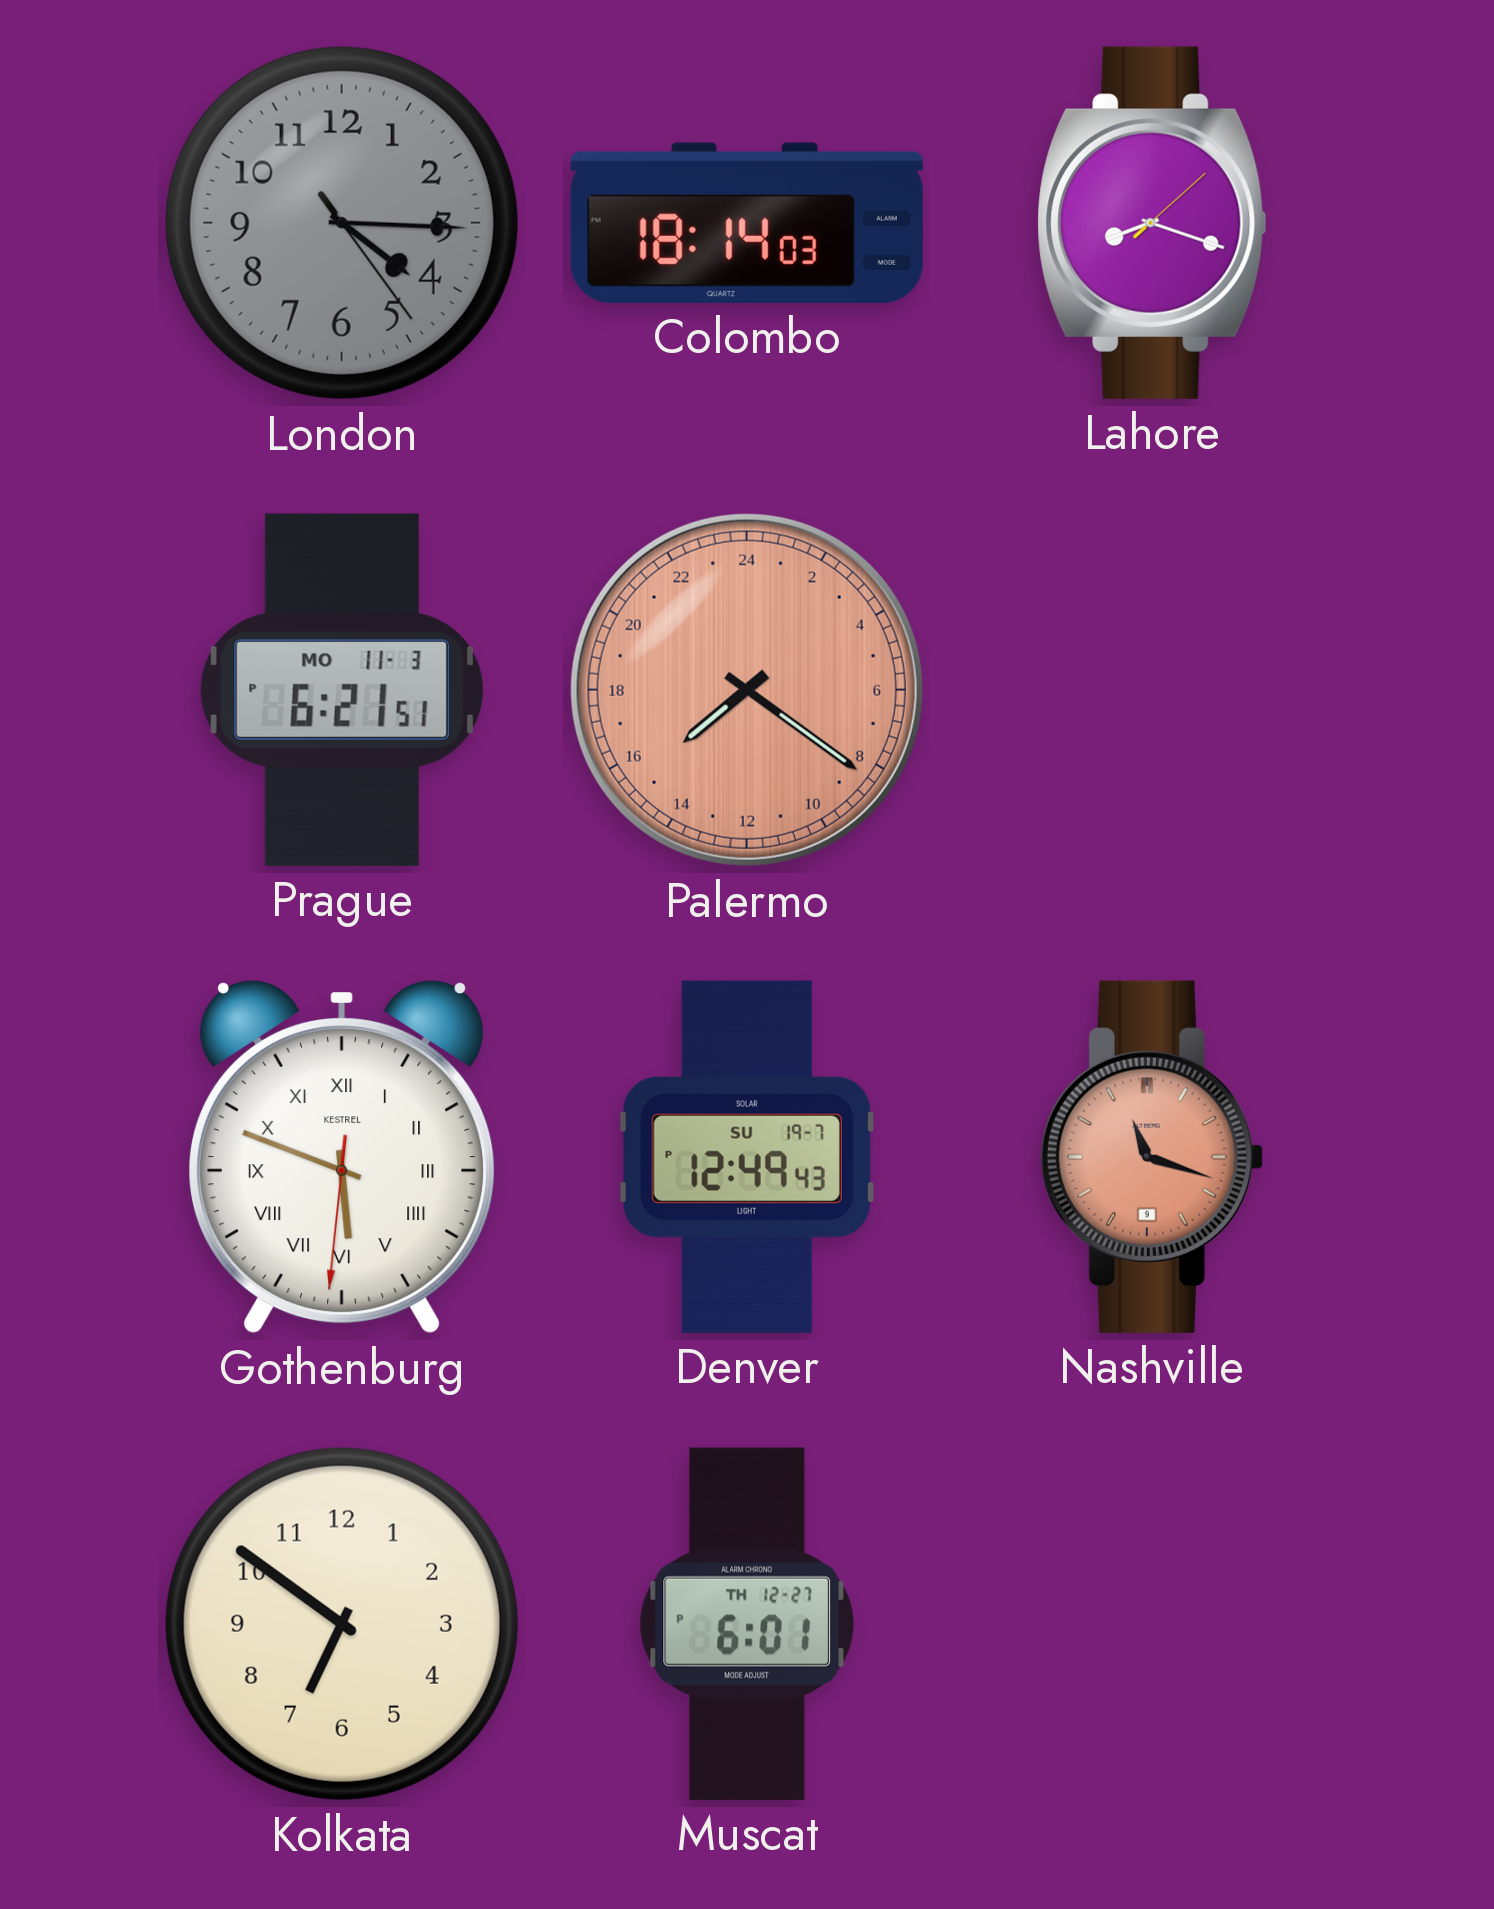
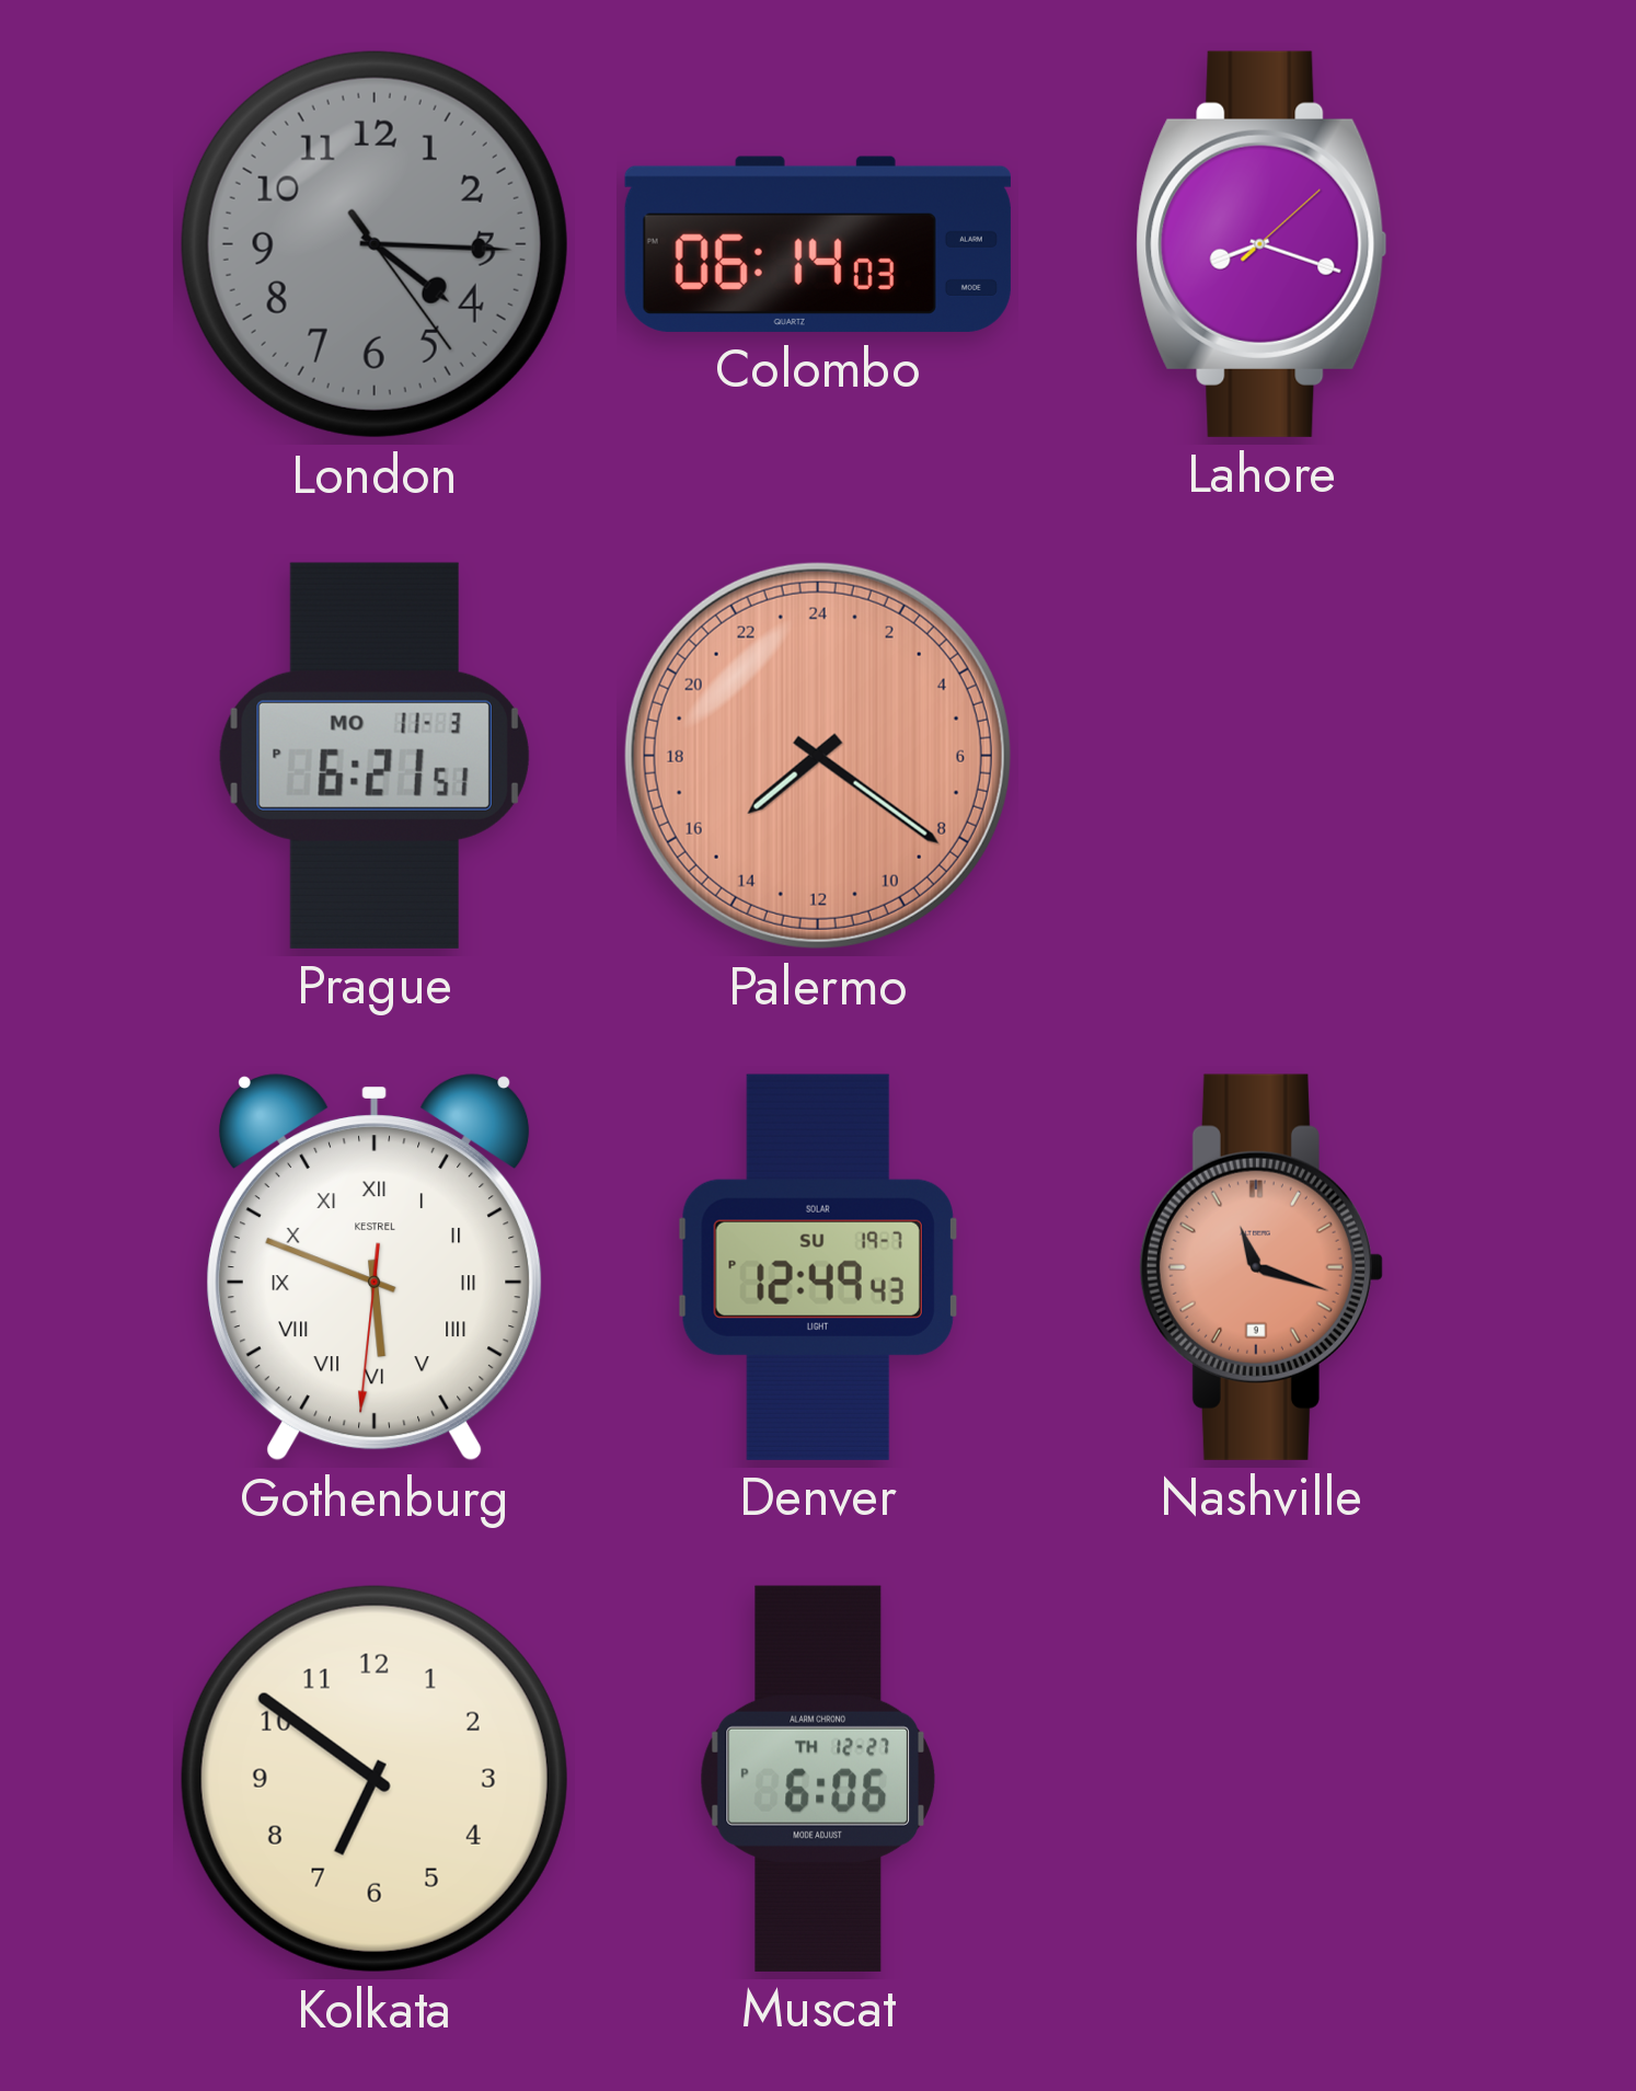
Colombo: 18:14 -> 06:14 (818, 244)
Muscat: 6:01 -> 6:06 (818, 1779)
